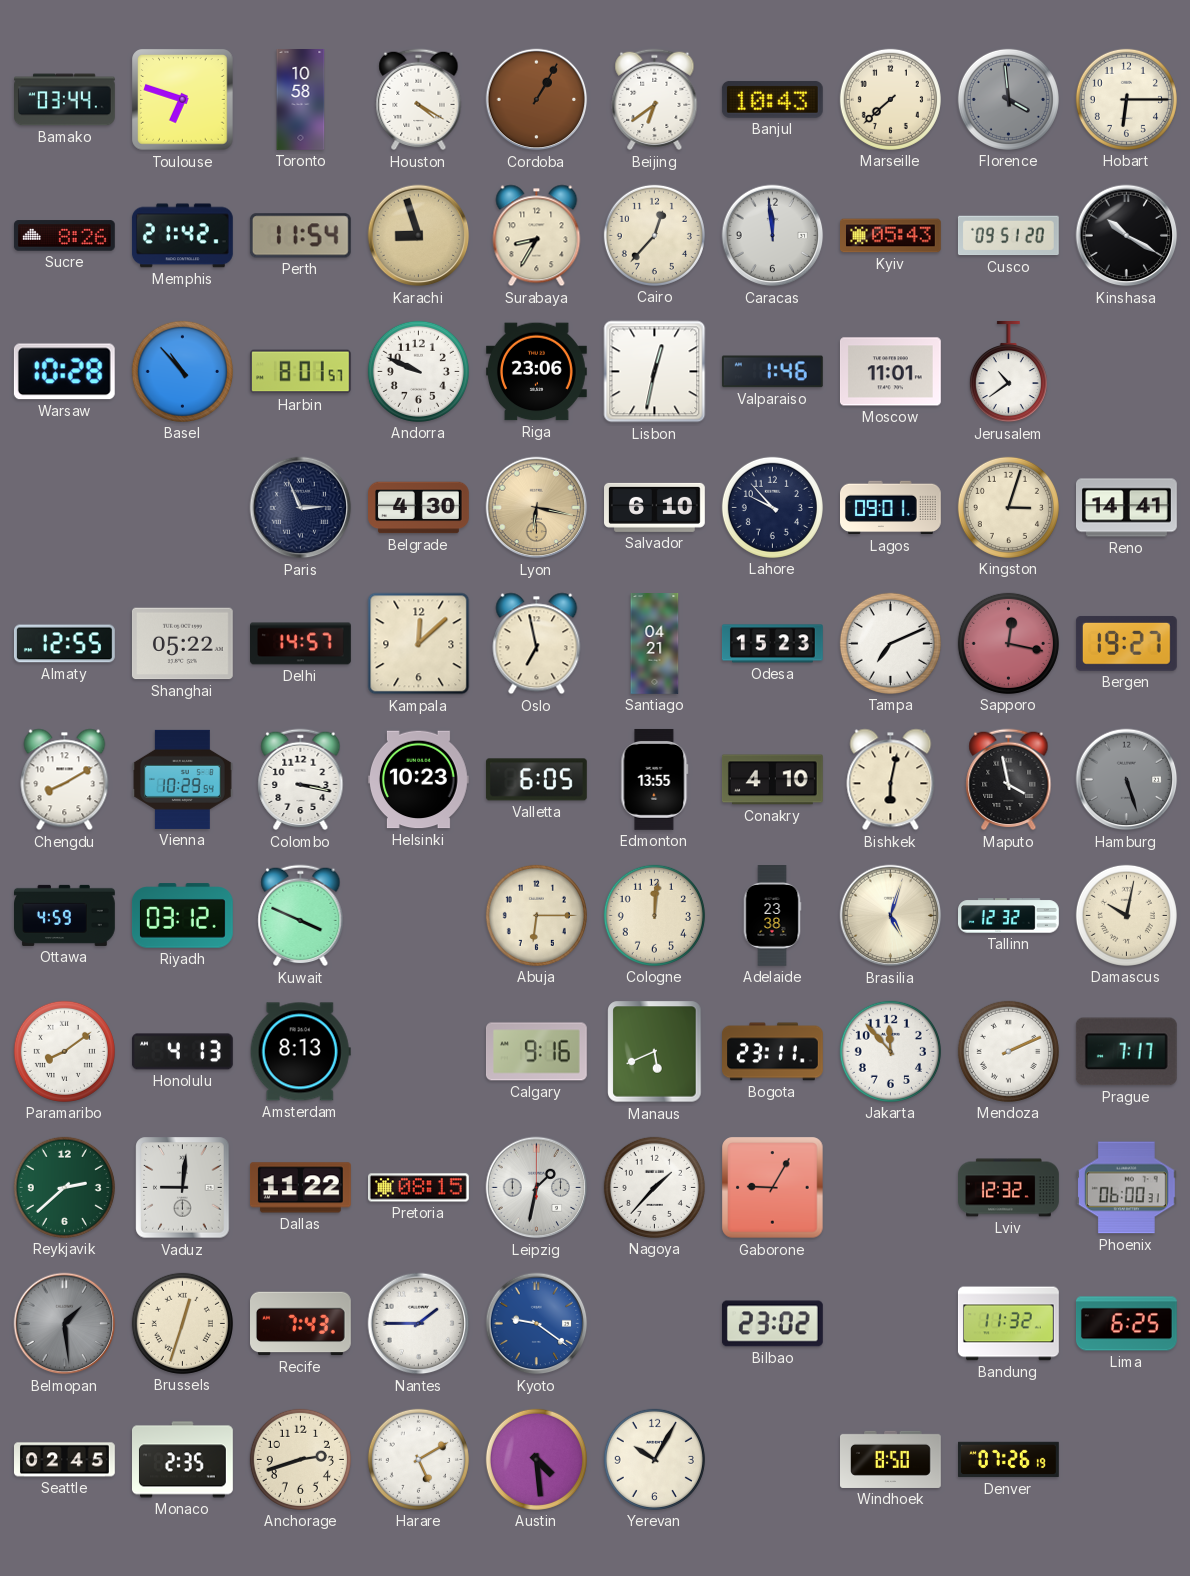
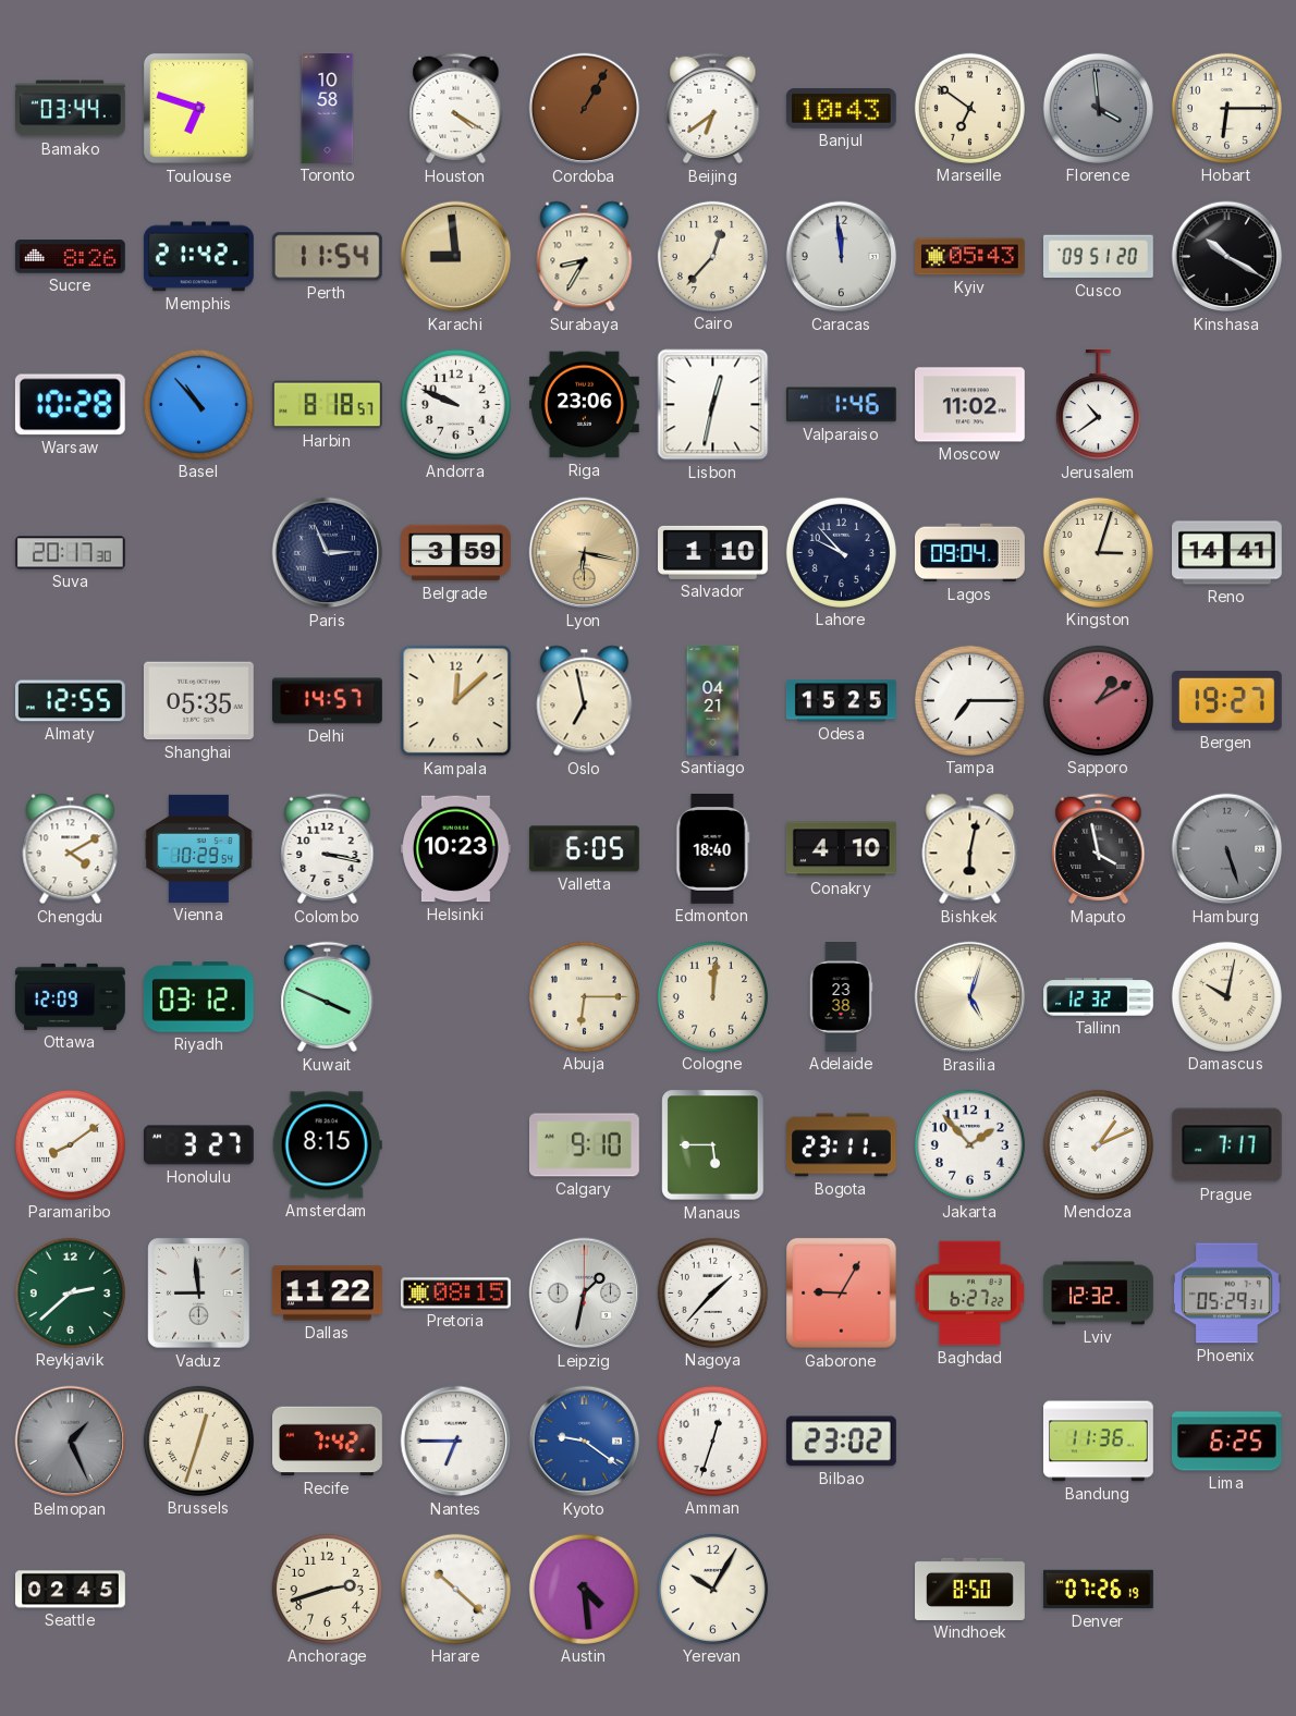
Marseille: 7:38 -> 6:51 (969, 108)
Karachi: 8:57 -> 8:59 (456, 257)
Harbin: 8:01 -> 8:18 (327, 405)
Moscow: 11:01 -> 11:02 (969, 405)
Suva: none -> 20:17 (71, 553)
Belgrade: 4:30 -> 3:59 (456, 553)
Salvador: 6:10 -> 1:10 (713, 552)
Lagos: 09:01 -> 09:04 (970, 553)
Shanghai: 05:22 -> 05:35 (198, 701)
Odesa: 15:23 -> 15:25 (842, 701)
Tampa: 7:11 -> 7:15 (969, 700)
Sapporo: 12:17 -> 1:10 (1098, 700)
Chengdu: 8:10 -> 4:10 (71, 849)
Edmonton: 13:55 -> 18:40 (713, 849)
Ottawa: 4:59 -> 12:09 (71, 996)
Honolulu: 4:13 -> 3:27 (198, 1145)
Amsterdam: 8:13 -> 8:15 (327, 1145)
Calgary: 9:16 -> 9:10 (584, 1145)
Manaus: 5:41 -> 5:45 (713, 1145)
Jakarta: 11:53 -> 1:53 (969, 1144)
Mendoza: 2:11 -> 1:11 (1098, 1144)
Vaduz: 9:01 -> 8:59 (199, 1294)
Baghdad: none -> 6:27 (969, 1294)
Phoenix: 06:00 -> 05:29 (1226, 1294)
Belmopan: 1:29 -> 1:26 (71, 1442)
Recife: 7:43 -> 7:42 (328, 1442)
Nantes: 1:45 -> 6:45 (456, 1442)
Amman: none -> 12:33 (712, 1441)
Bandung: 11:32 -> 11:36 (1099, 1442)
Monaco: 2:35 -> none (183, 1460)
Harare: 5:10 -> 10:22 (455, 1589)
